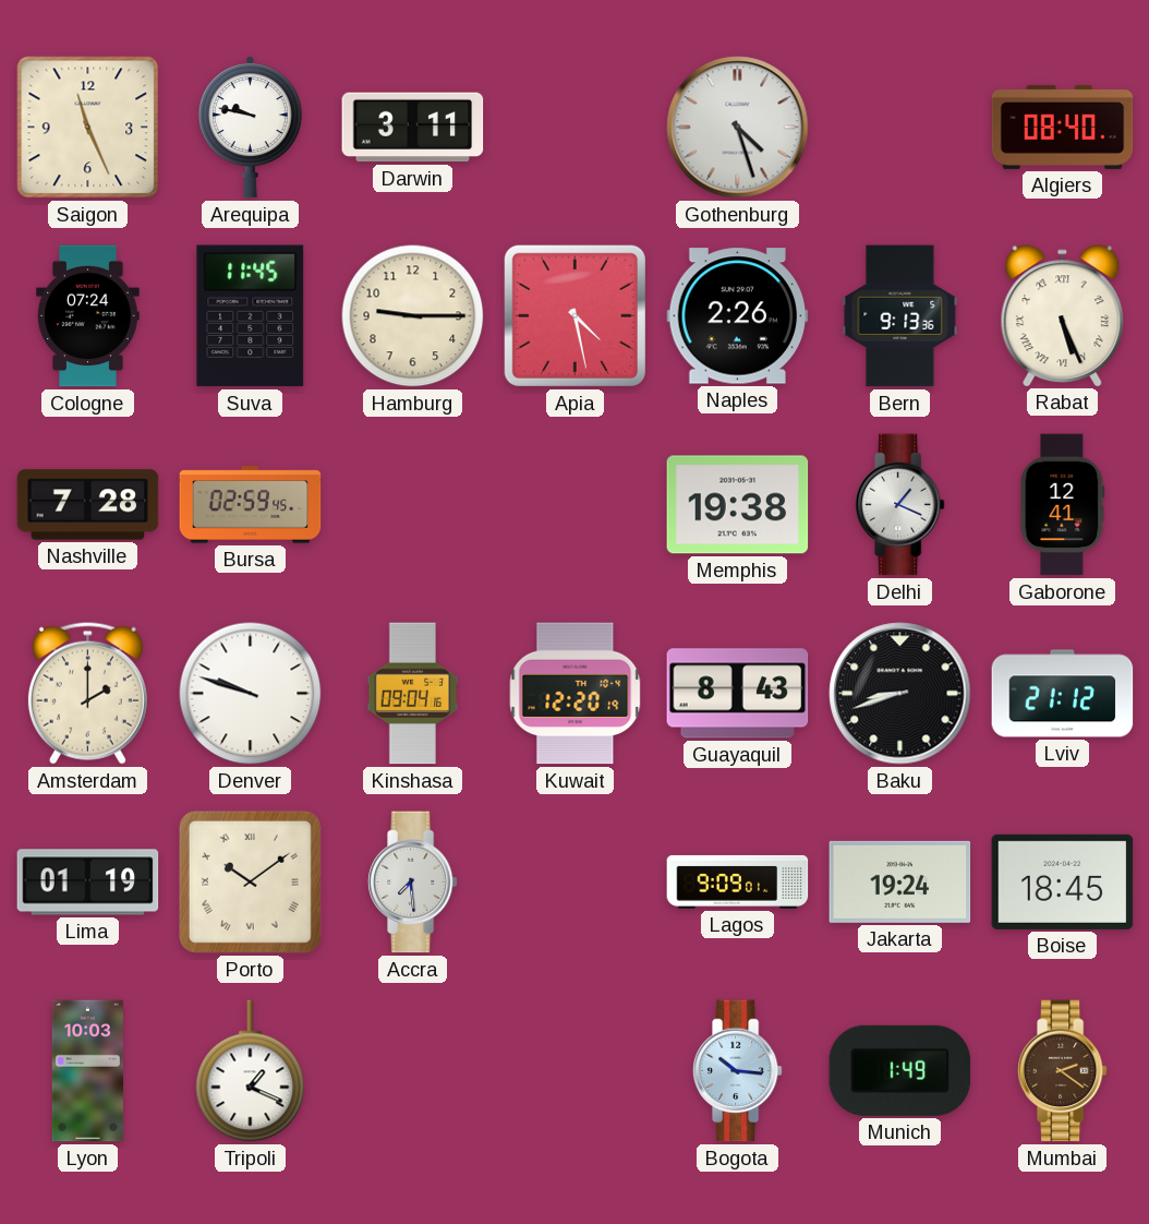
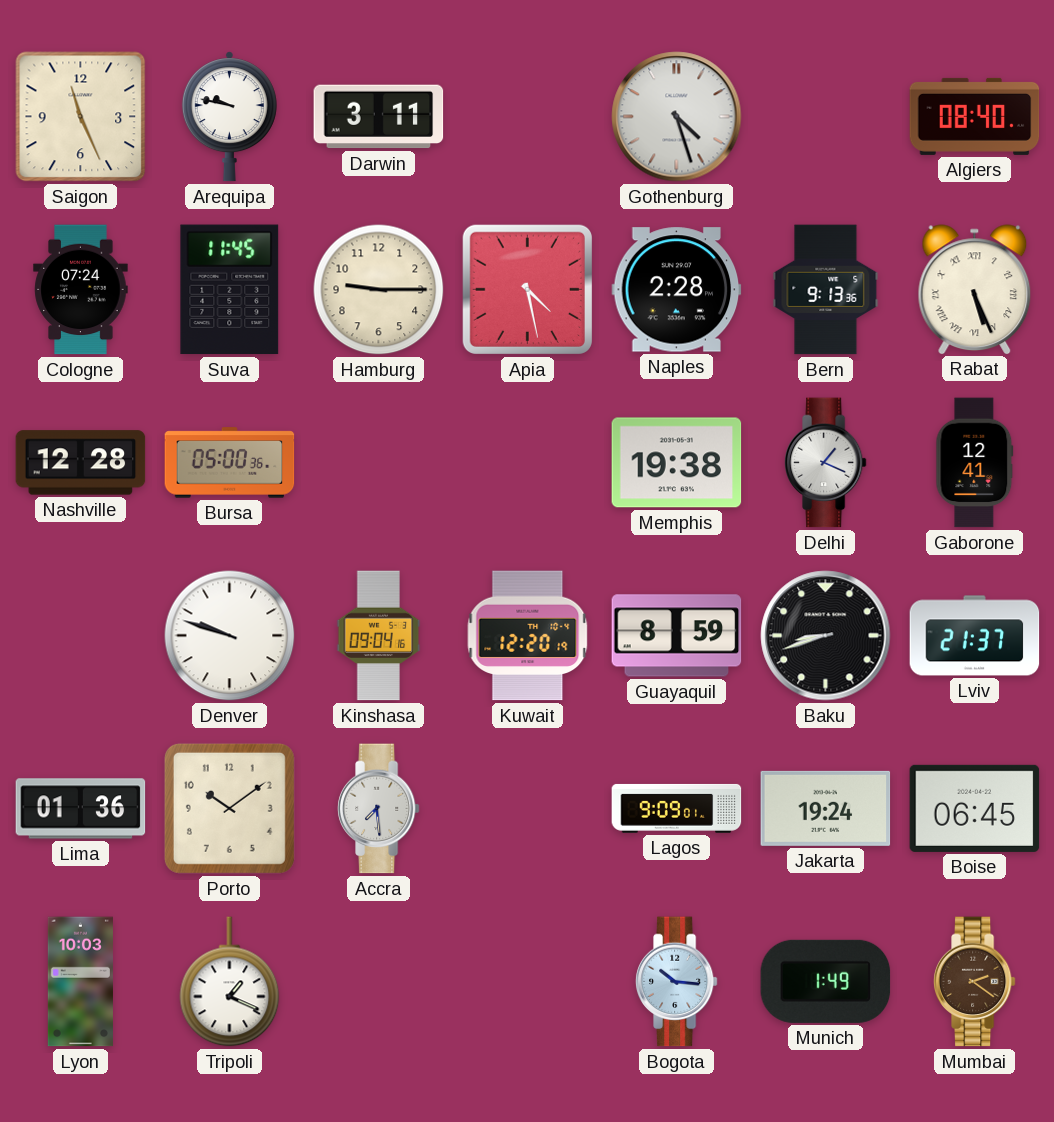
Naples: 2:26 -> 2:28 (677, 290)
Nashville: 7:28 -> 12:28 (81, 463)
Bursa: 02:59 -> 05:00 (230, 463)
Amsterdam: 2:00 -> none (87, 693)
Guayaquil: 8:43 -> 8:59 (677, 636)
Lviv: 21:12 -> 21:37 (975, 636)
Lima: 01:19 -> 01:36 (81, 809)
Porto numerals: Roman -> Arabic (229, 808)
Boise: 18:45 -> 06:45 (975, 808)
